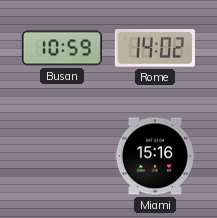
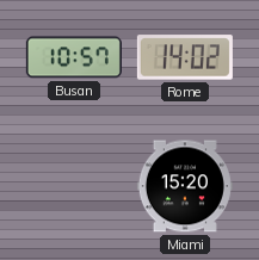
Busan: 10:59 -> 10:57 (74, 57)
Miami: 15:16 -> 15:20 (185, 186)
